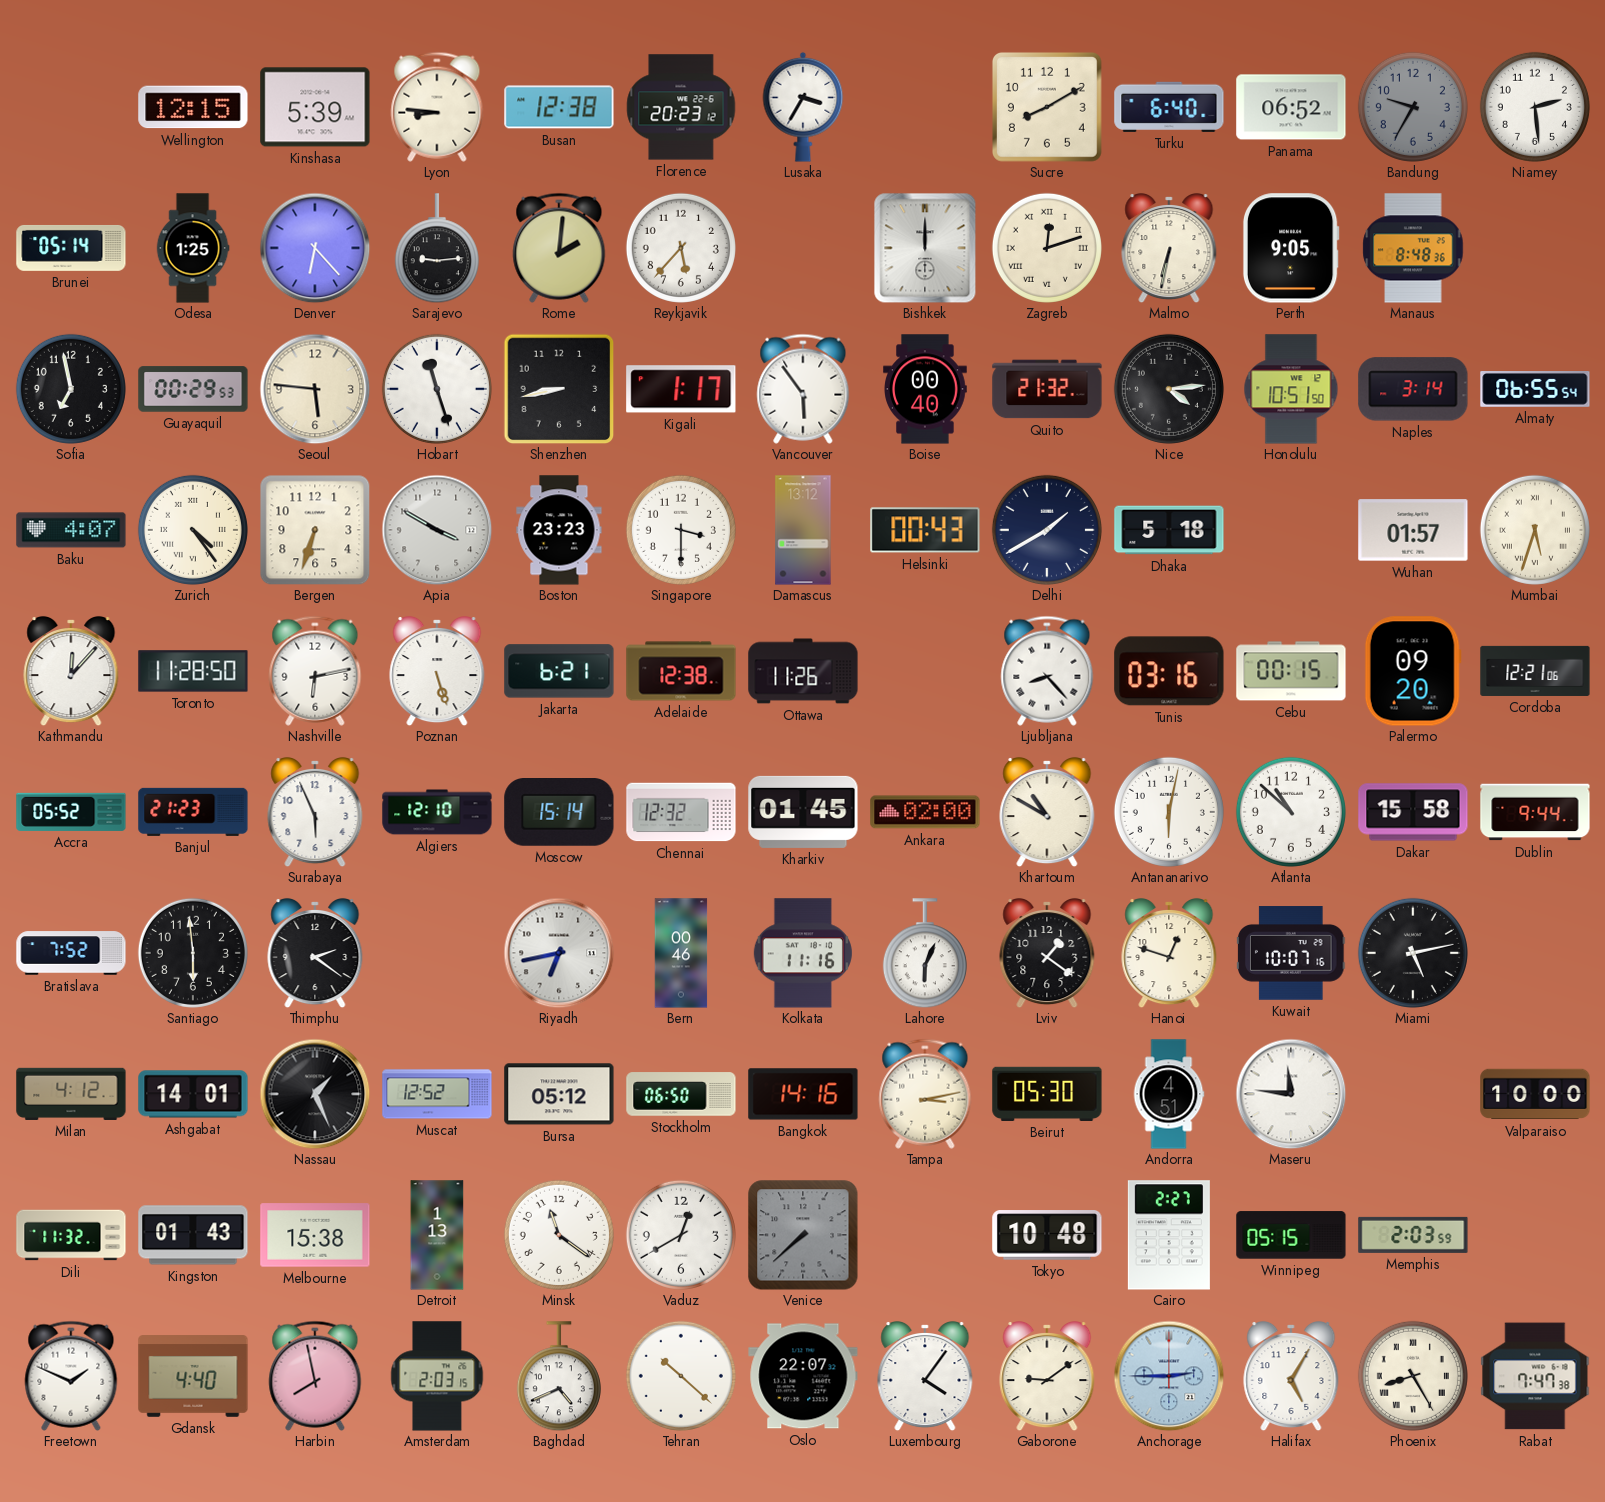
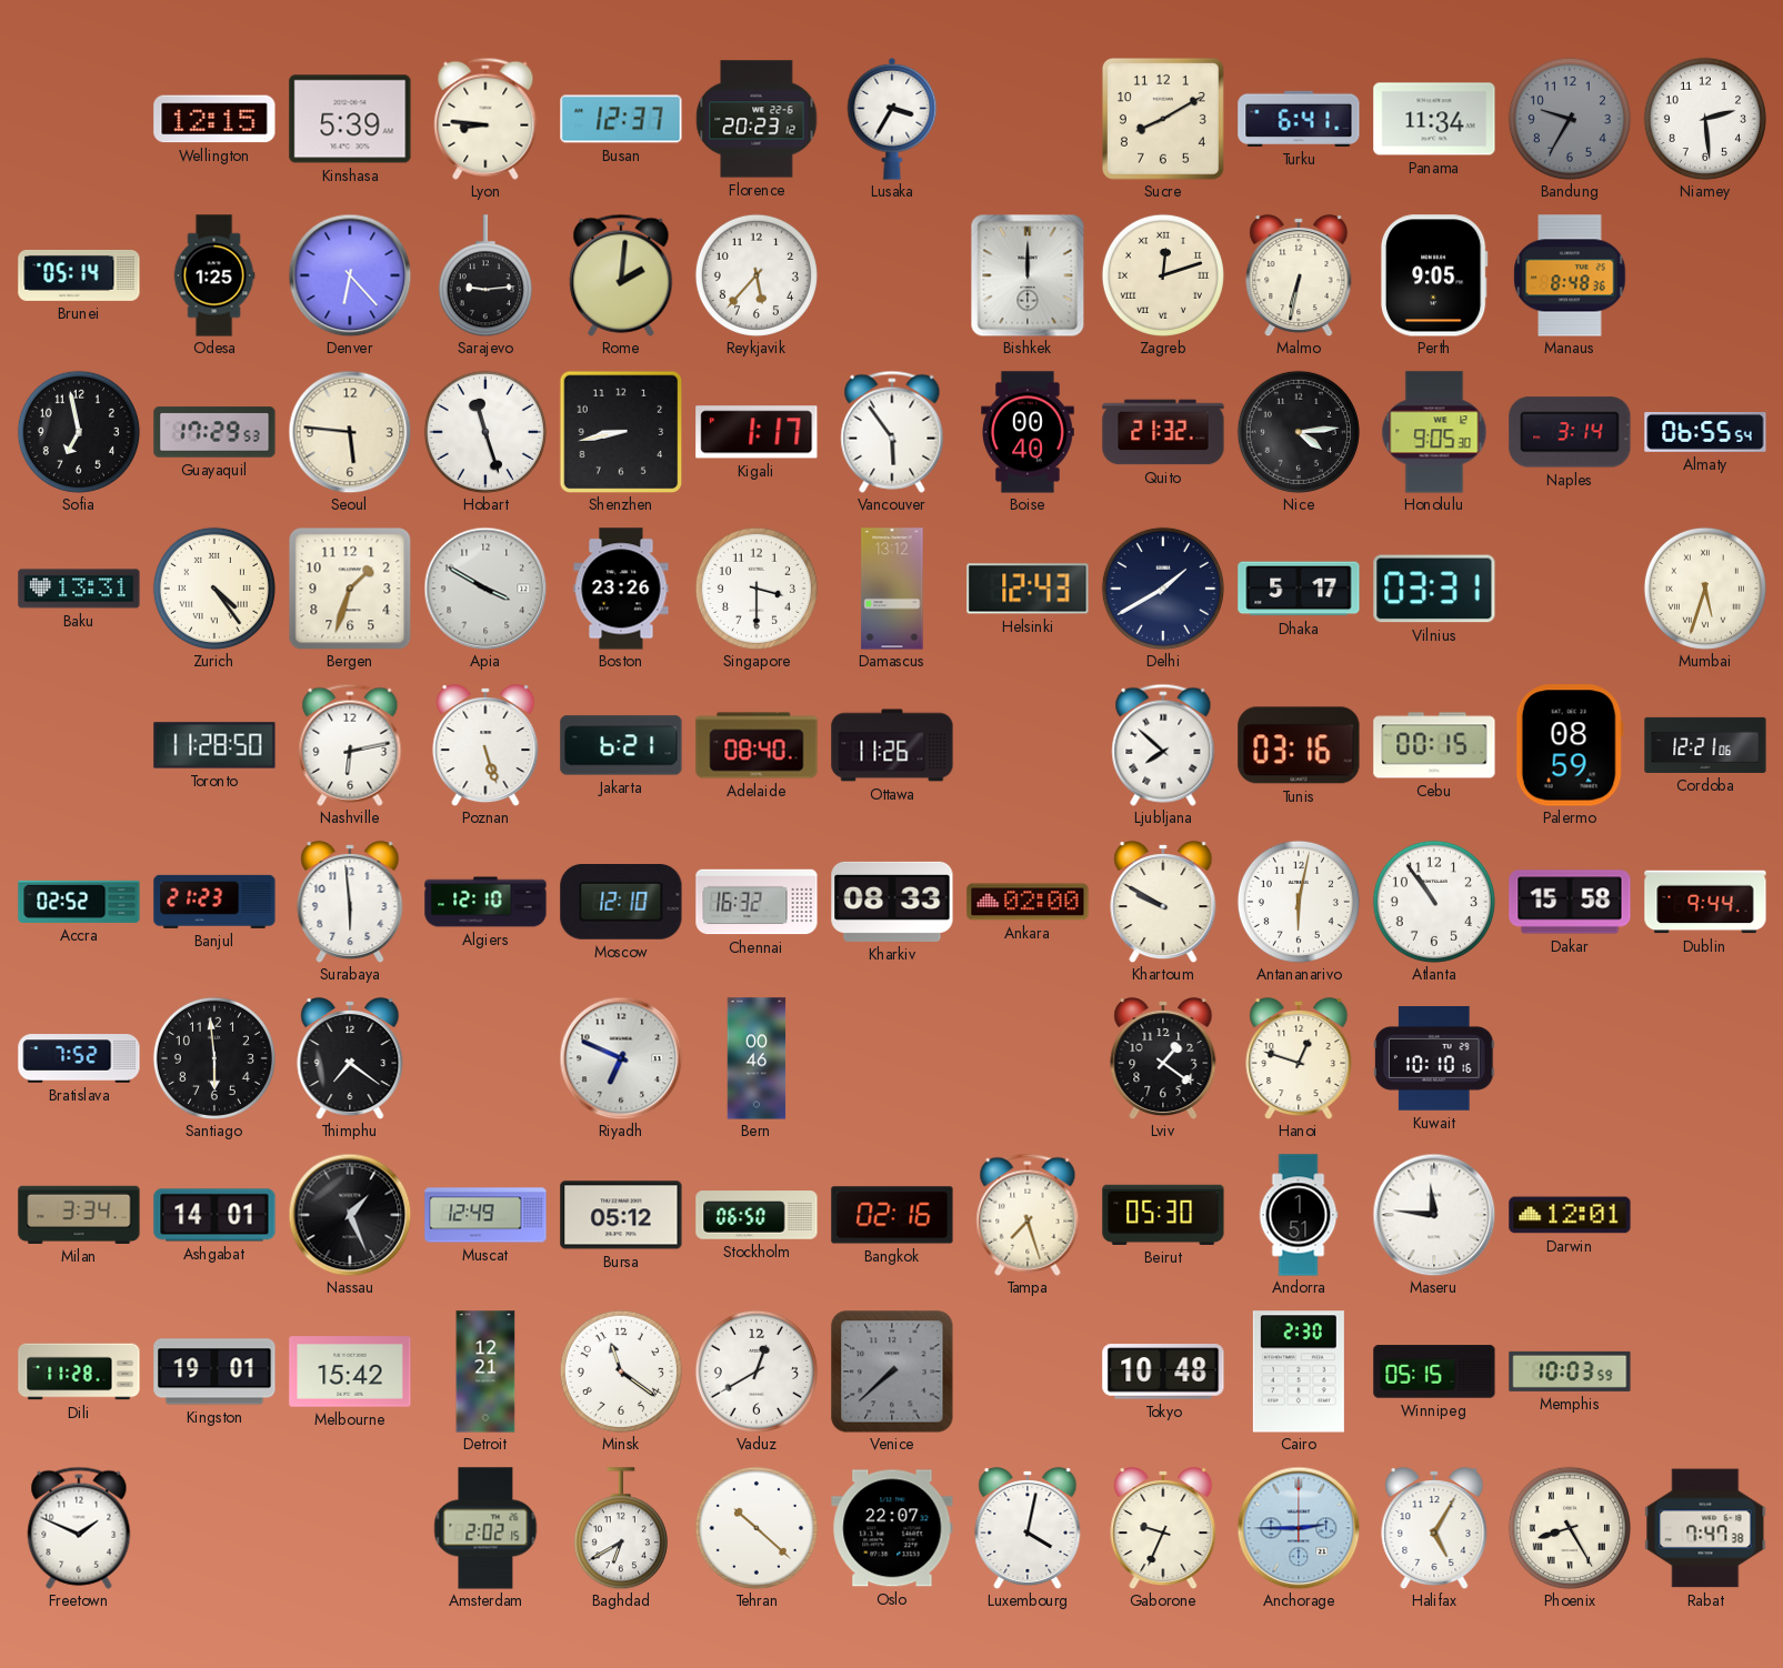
Busan: 12:38 -> 12:37 (621, 119)
Turku: 6:40 -> 6:41 (1299, 119)
Panama: 06:52 -> 11:34 (1434, 119)
Guayaquil: 00:29 -> 17:29 (214, 432)
Honolulu: 10:51 -> 9:05 (1434, 432)
Baku: 4:07 -> 13:31 (79, 589)
Bergen: 6:33 -> 1:33 (350, 589)
Boston: 23:23 -> 23:26 (621, 589)
Helsinki: 00:43 -> 12:43 (1028, 589)
Dhaka: 5:18 -> 5:17 (1299, 589)
Vilnius: none -> 03:31 (1434, 589)
Wuhan: 01:57 -> none (1413, 530)
Kathmandu: 12:07 -> none (71, 671)
Adelaide: 12:38 -> 08:40 (757, 745)
Ljubljana: 8:23 -> 7:52 (1163, 745)
Palermo: 09:20 -> 08:59 (1570, 745)
Accra: 05:52 -> 02:52 (79, 902)
Surabaya: 5:56 -> 5:59 (350, 902)
Moscow: 15:14 -> 12:10 (621, 903)
Chennai: 12:32 -> 16:32 (757, 902)
Kharkiv: 01:45 -> 08:33 (892, 902)
Khartoum: 10:50 -> 9:50 (1163, 902)
Atlanta: 10:52 -> 10:54 (1434, 902)
Thimphu: 2:21 -> 7:21 (350, 1058)
Riyadh: 6:43 -> 6:49 (621, 1058)
Kolkata: 11:16 -> none (803, 953)
Lahore: 6:04 -> none (925, 953)
Kuwait: 10:07 -> 10:10 (1435, 1058)
Miami: 5:13 -> none (1413, 953)
Milan: 4:12 -> 3:34 (79, 1215)
Muscat: 12:52 -> 12:49 (485, 1215)
Bangkok: 14:16 -> 02:16 (892, 1215)
Tampa: 3:13 -> 7:27 (1028, 1215)
Andorra: 4:51 -> 1:51 (1299, 1215)
Darwin: none -> 12:01 (1570, 1215)
Valparaiso: 10:00 -> none (1535, 1094)
Dili: 11:32 -> 11:28 (79, 1371)
Kingston: 01:43 -> 19:01 (214, 1371)
Melbourne: 15:38 -> 15:42 (350, 1371)
Detroit: 1:13 -> 12:21 (485, 1371)
Cairo: 2:27 -> 2:30 (1299, 1371)
Memphis: 2:03 -> 10:03 (1570, 1371)
Gdansk: 4:40 -> none (193, 1376)
Harbin: 7:58 -> none (315, 1376)
Amsterdam: 2:03 -> 2:02 (485, 1528)
Baghdad: 4:41 -> 6:40 (621, 1528)
Luxembourg: 4:06 -> 4:02 (1028, 1528)
Gaborone: 9:09 -> 9:34 (1163, 1528)
